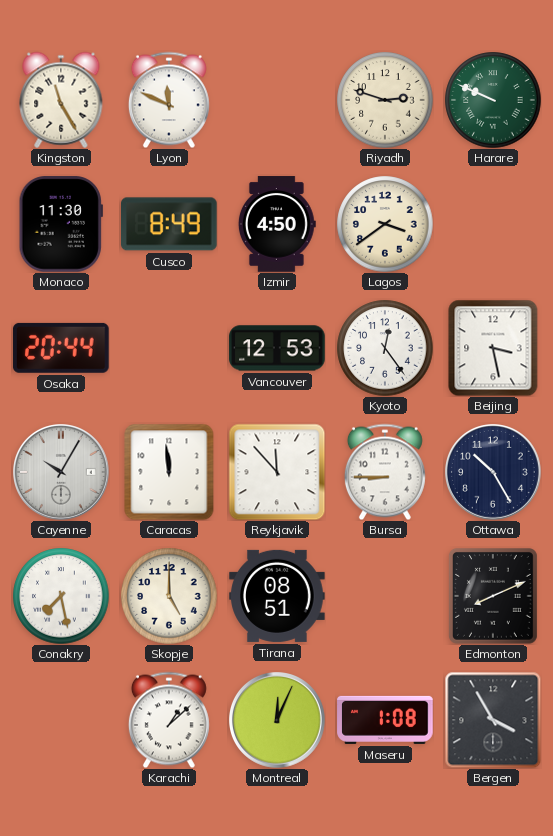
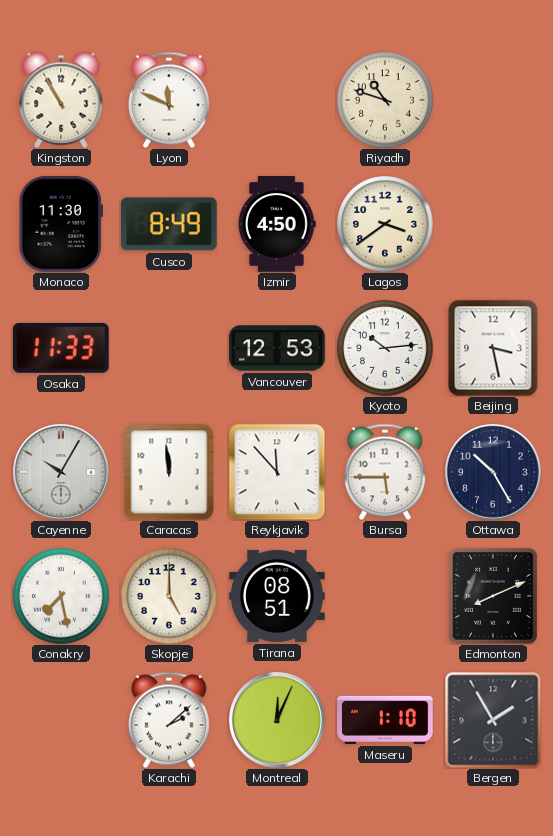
Kingston: 11:25 -> 10:55 (61, 100)
Riyadh: 2:48 -> 10:48 (385, 100)
Harare: 9:49 -> none (493, 100)
Osaka: 20:44 -> 11:33 (62, 348)
Kyoto: 12:24 -> 10:14 (385, 348)
Bursa: 8:45 -> 5:45 (385, 472)
Karachi: 1:08 -> 2:08 (169, 720)
Maseru: 1:08 -> 1:10 (385, 720)
Bergen: 3:55 -> 1:55 (493, 720)
